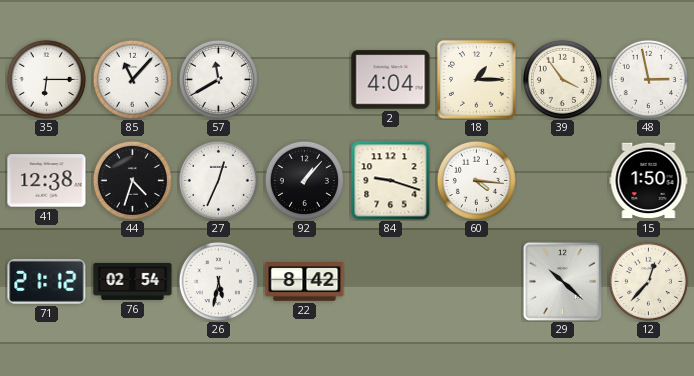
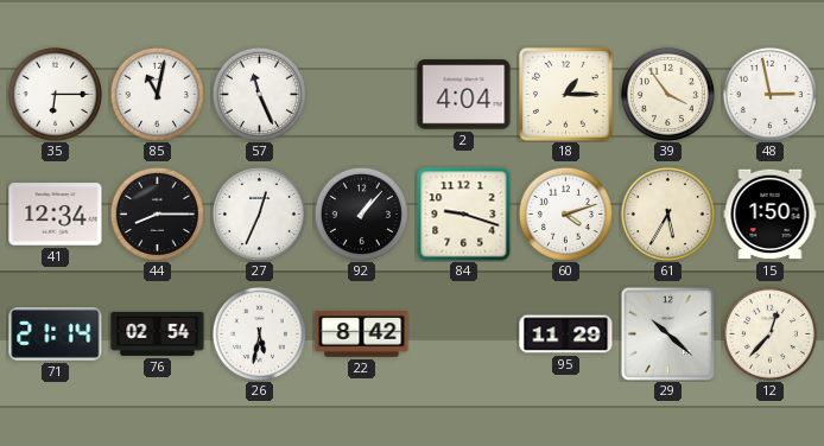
85: 11:07 -> 11:02 (157, 94)
57: 11:40 -> 11:26 (259, 94)
41: 12:38 -> 12:34 (56, 215)
44: 4:33 -> 8:15 (157, 214)
60: 4:16 -> 4:12 (565, 214)
61: none -> 5:35 (667, 214)
71: 21:12 -> 21:14 (56, 334)
95: none -> 11:29 (566, 334)
